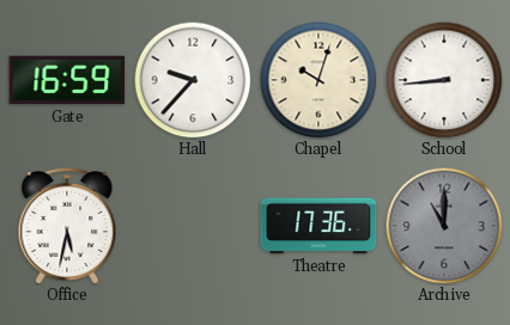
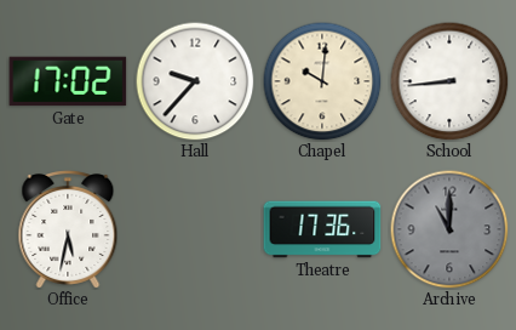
Gate: 16:59 -> 17:02 (68, 81)
Chapel: 10:03 -> 10:01 (322, 81)
